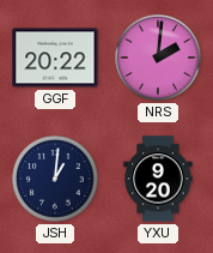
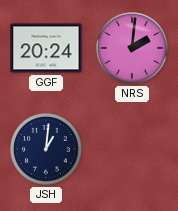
GGF: 20:22 -> 20:24 (46, 48)
YXU: 9:20 -> none (158, 179)
